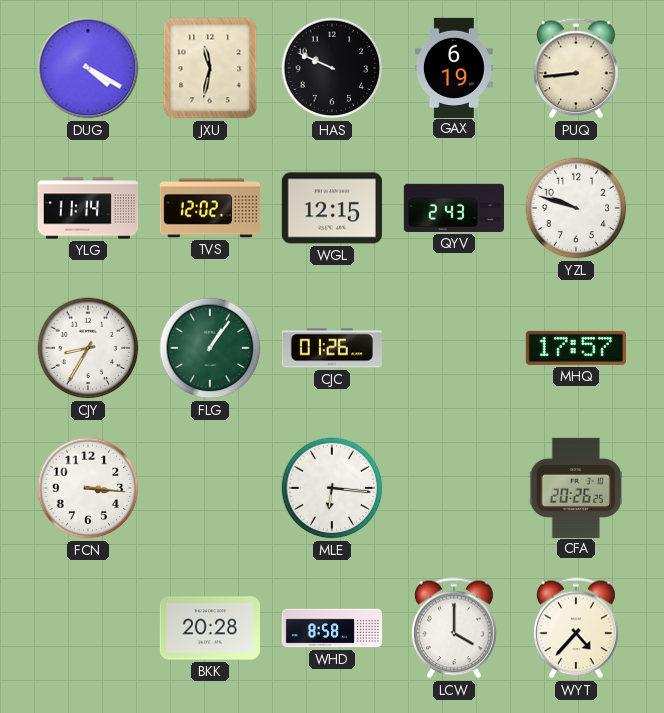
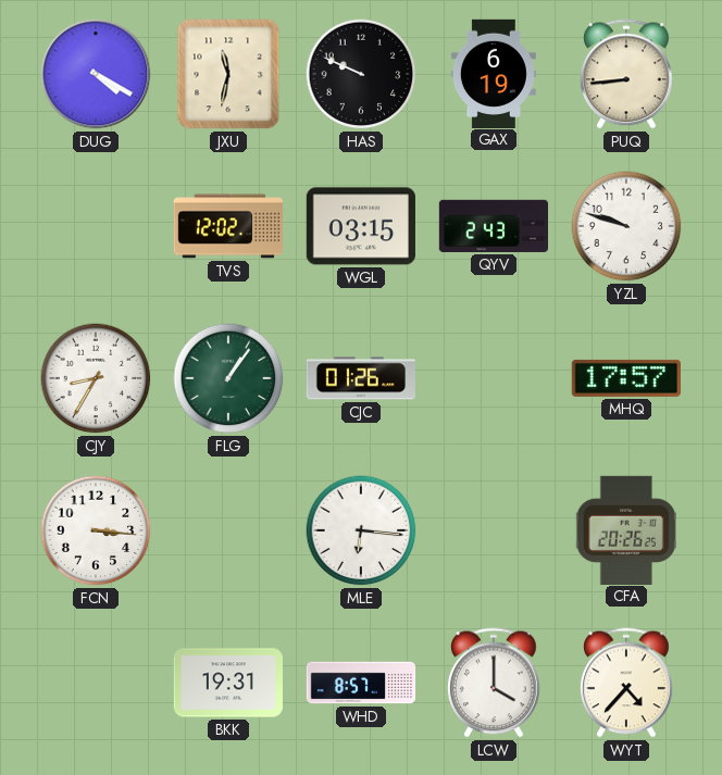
YLG: 11:14 -> none (88, 208)
WGL: 12:15 -> 03:15 (361, 226)
BKK: 20:28 -> 19:31 (227, 683)
WHD: 8:58 -> 8:57 (361, 683)
